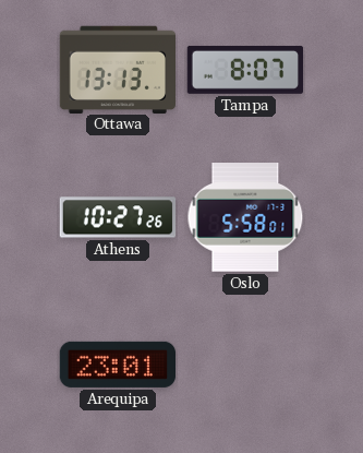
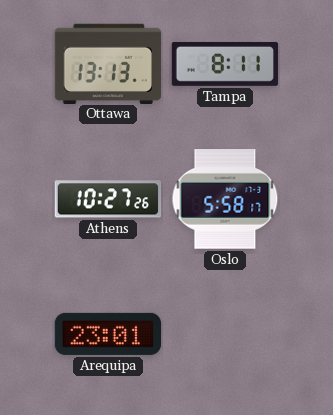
Tampa: 8:07 -> 8:11 (225, 64)
Oslo: 5:58:01 -> 5:58:17 (225, 199)
